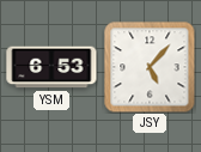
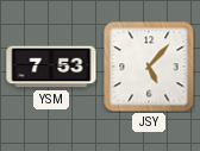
YSM: 6:53 -> 7:53 (51, 67)
